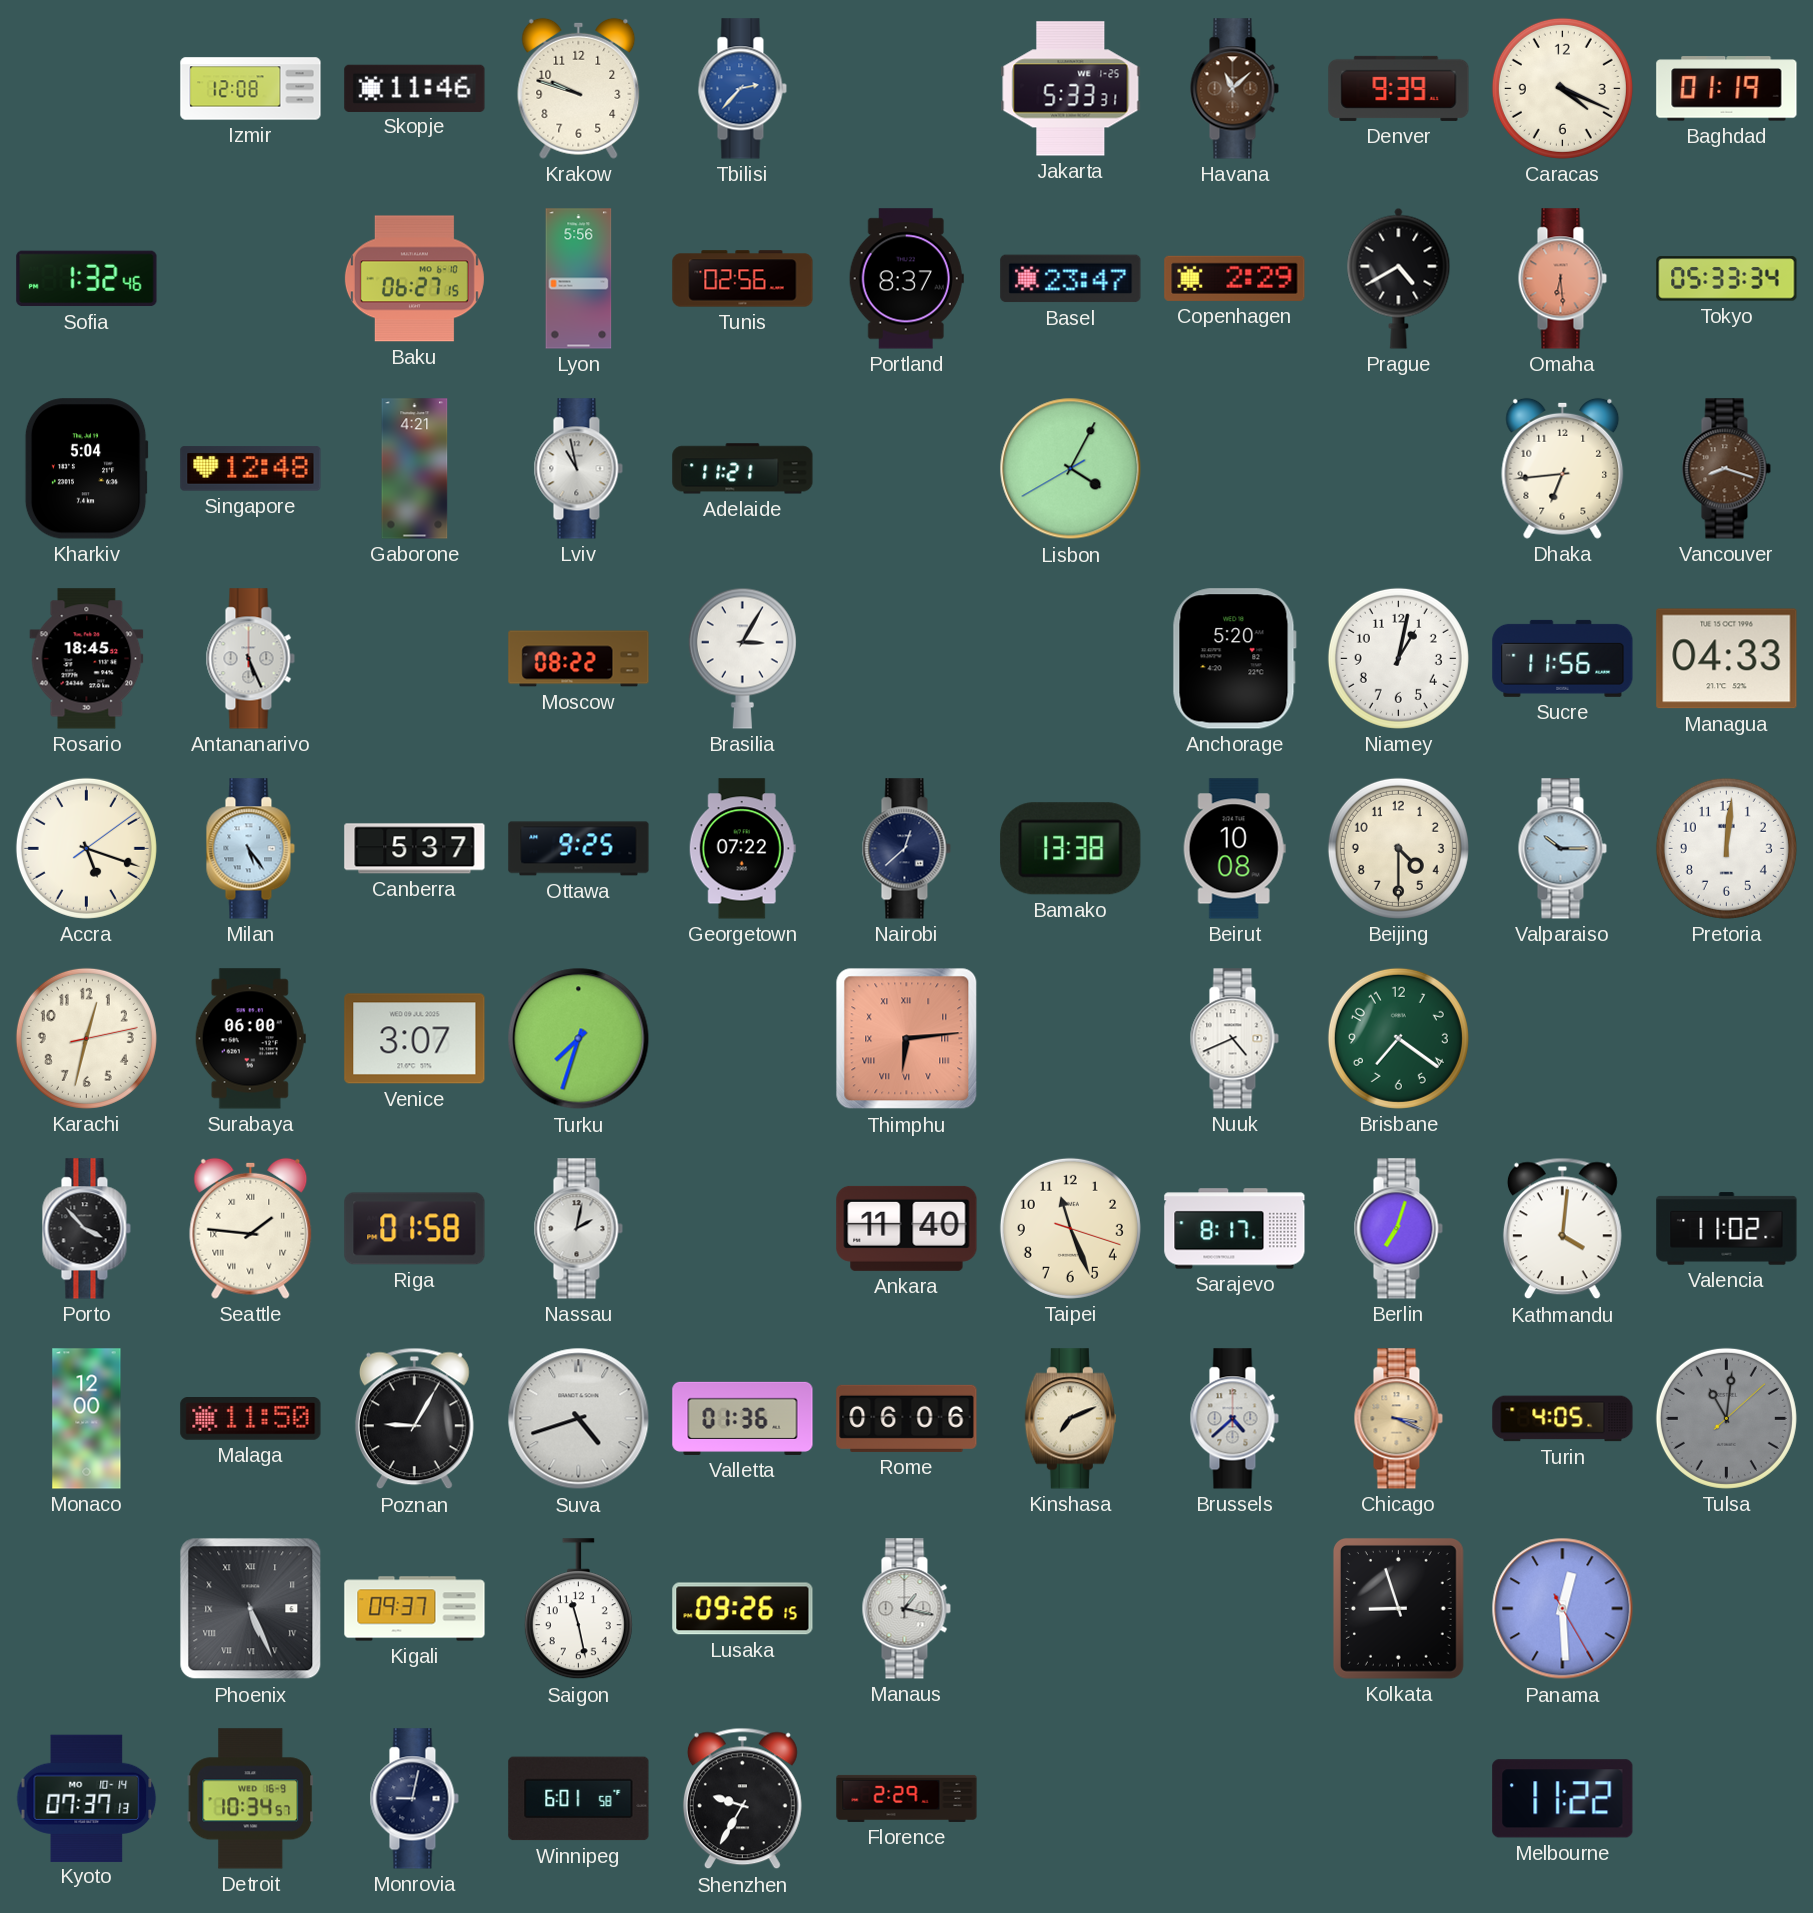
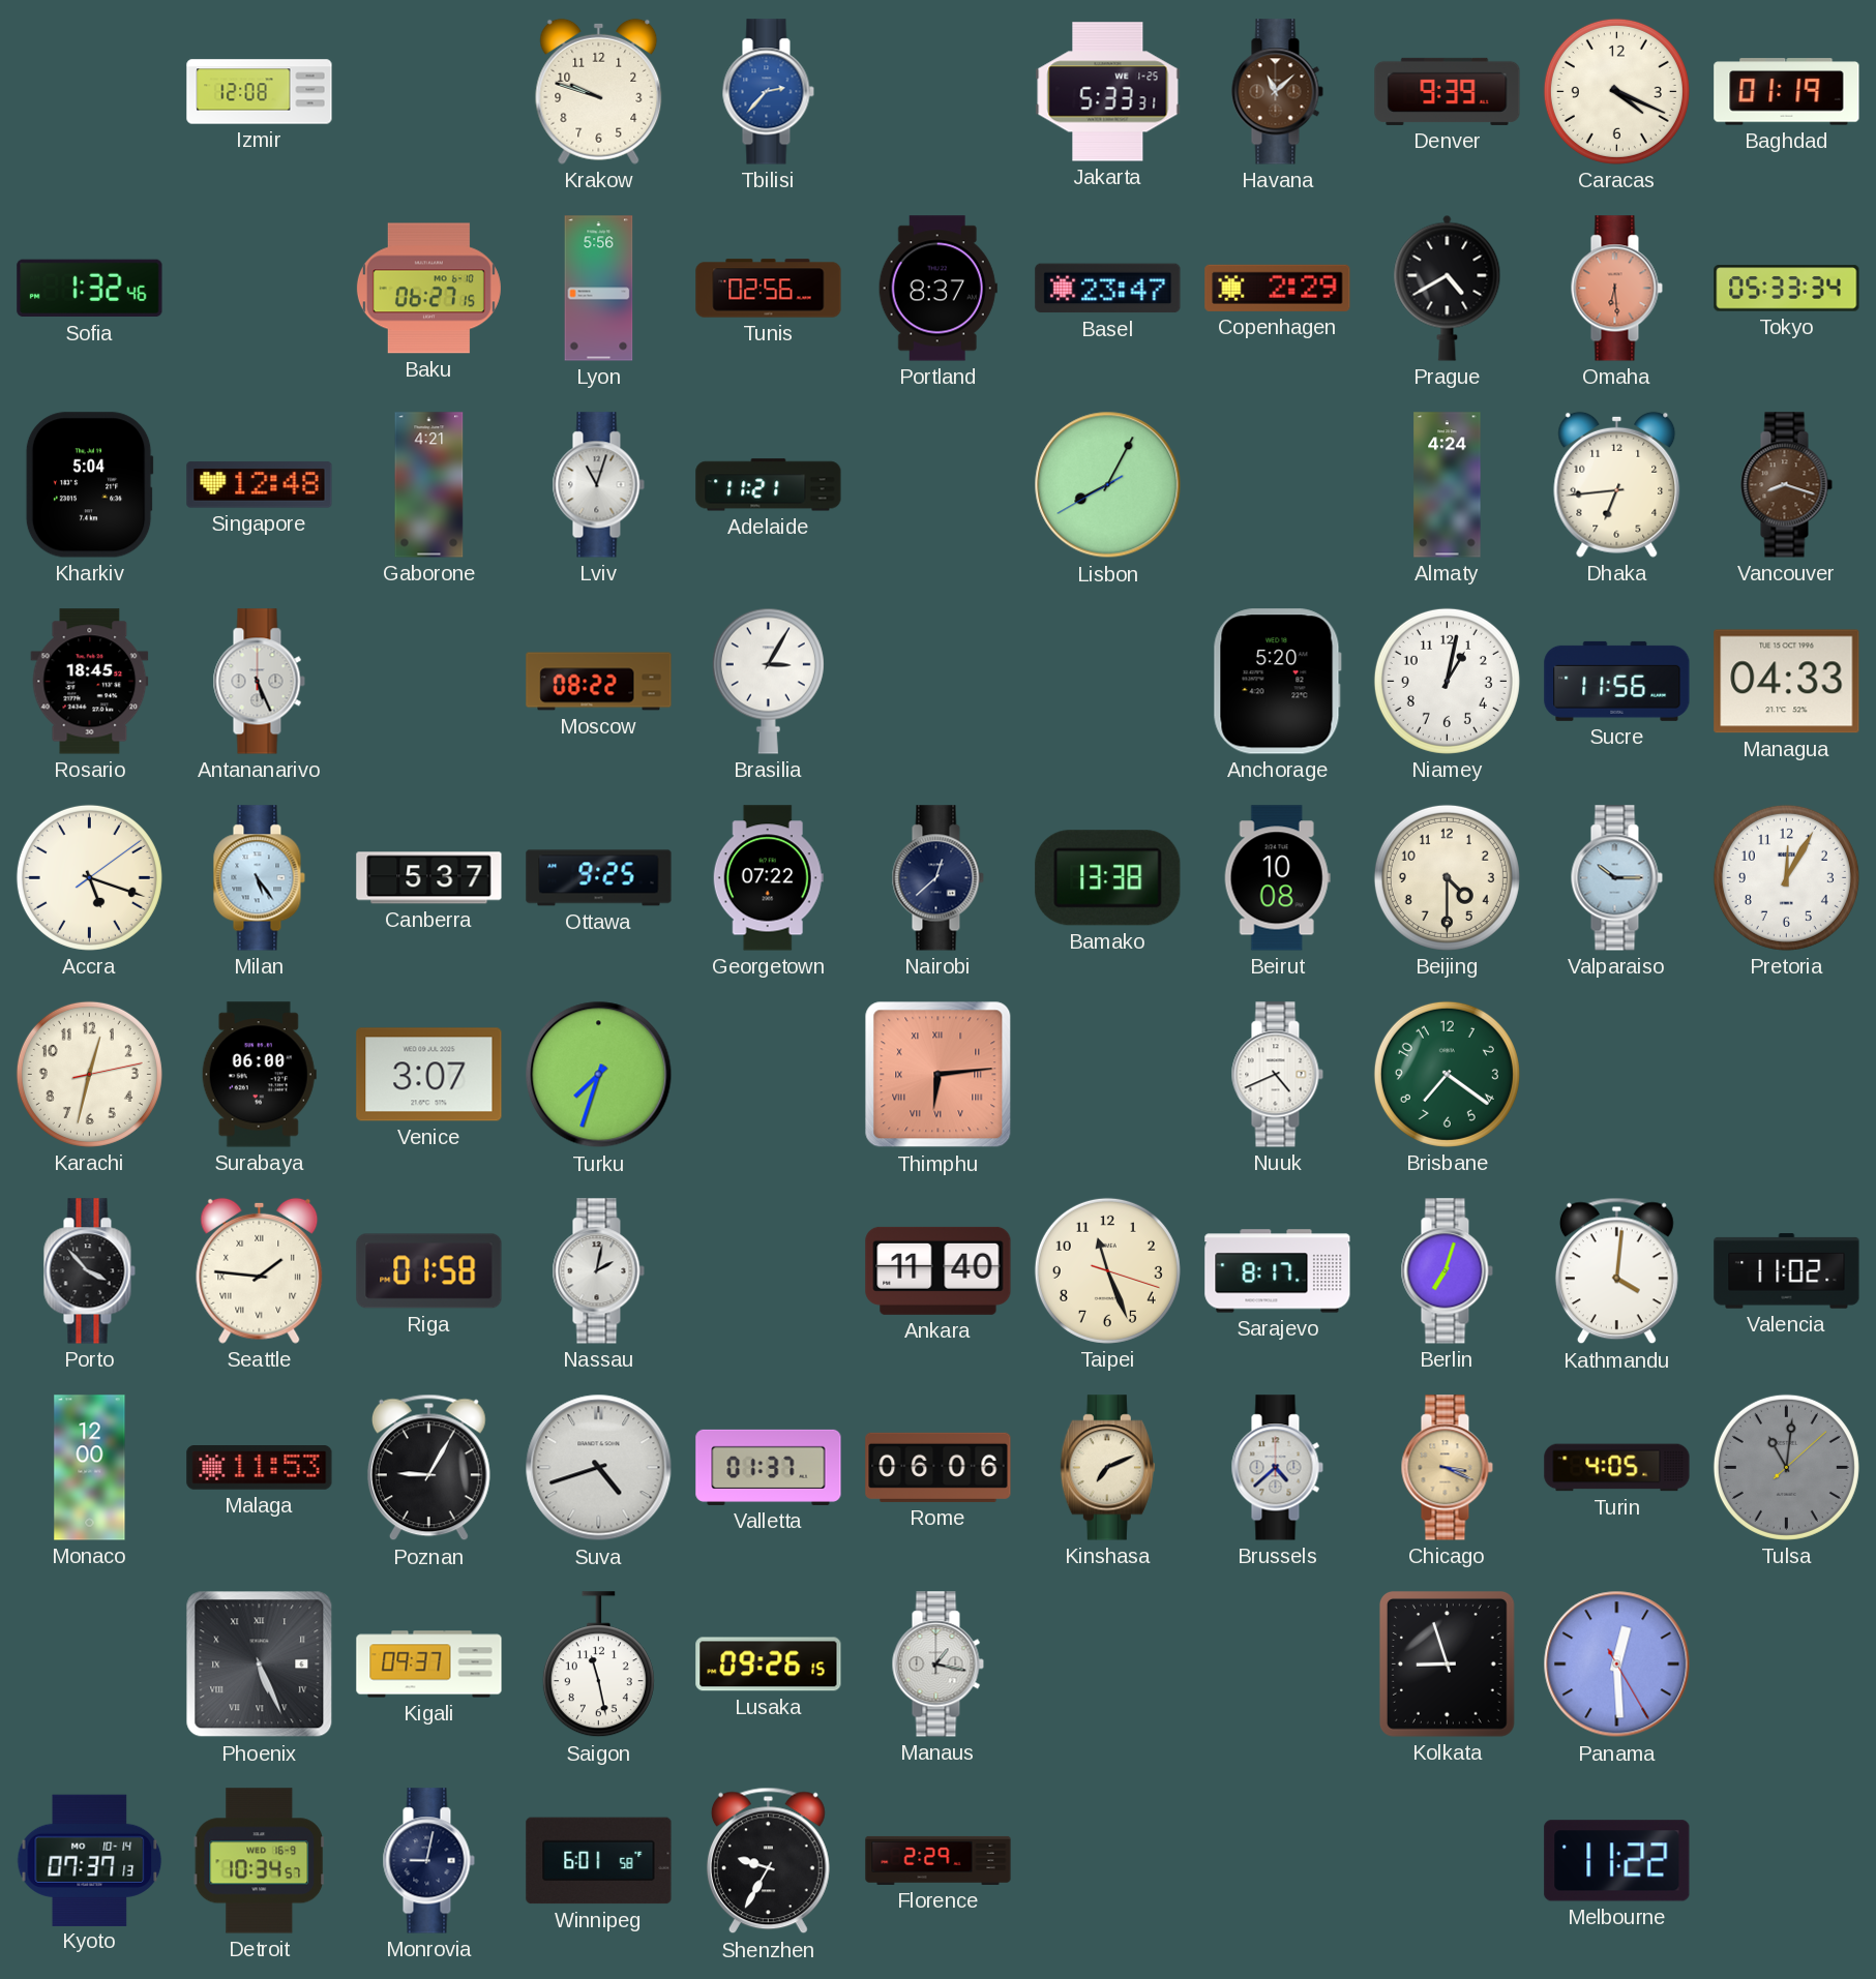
Skopje: 11:46 -> none (415, 88)
Lviv: 10:58 -> 11:03 (598, 485)
Lisbon: 4:04 -> 8:04 (1108, 485)
Almaty: none -> 4:24 (1448, 485)
Pretoria: 12:01 -> 12:05 (1786, 877)
Malaga: 11:50 -> 11:53 (260, 1468)
Valletta: 01:36 -> 01:37 (769, 1467)
